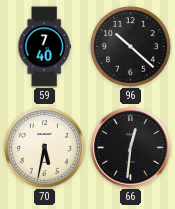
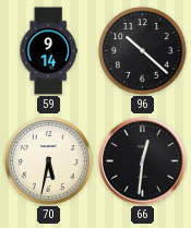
59: 7:40 -> 9:14 (48, 51)
